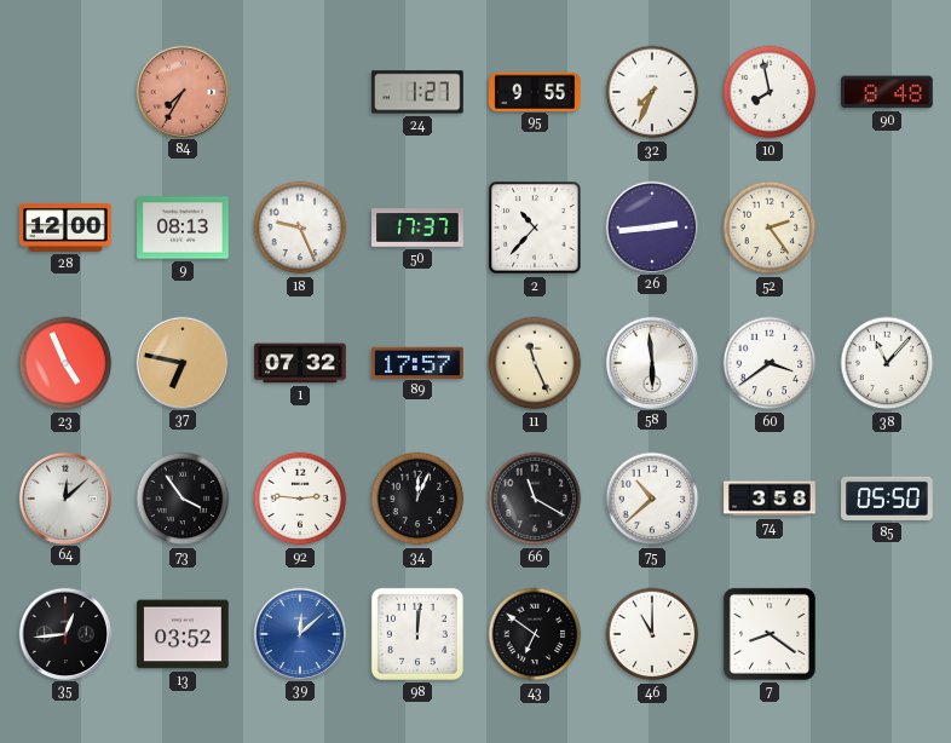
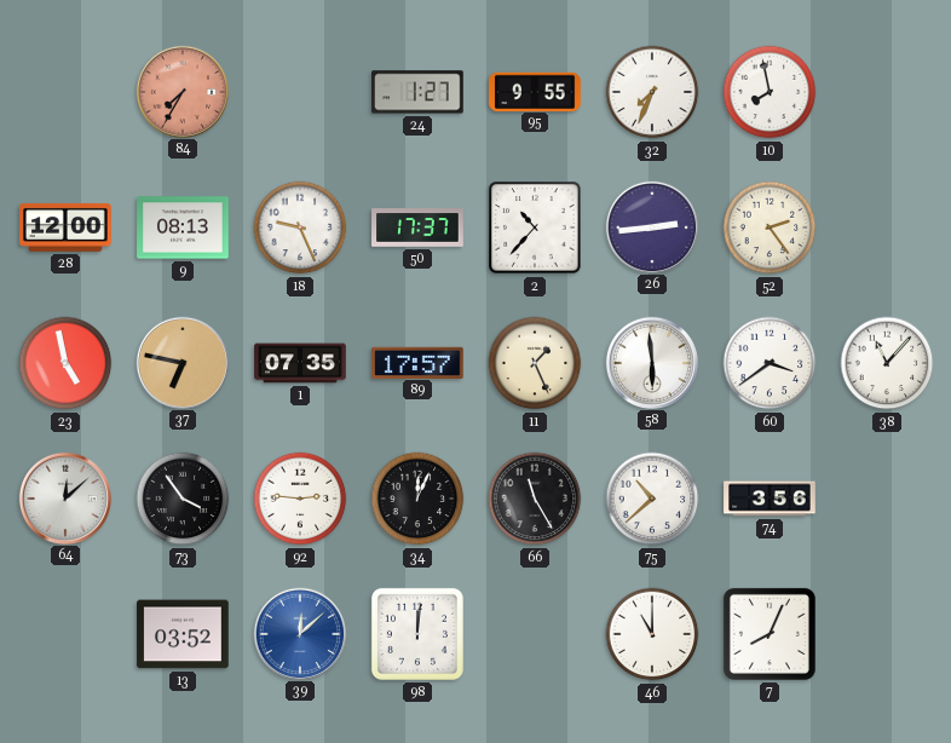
90: 8:48 -> none (888, 92)
23: 4:56 -> 4:58 (65, 363)
1: 07:32 -> 07:35 (300, 363)
11: 11:26 -> 1:26 (535, 363)
66: 11:20 -> 11:25 (535, 499)
74: 3:58 -> 3:56 (770, 499)
85: 05:50 -> none (887, 499)
35: 12:44 -> none (64, 633)
43: 6:51 -> none (535, 634)
7: 8:21 -> 8:04 (770, 634)
